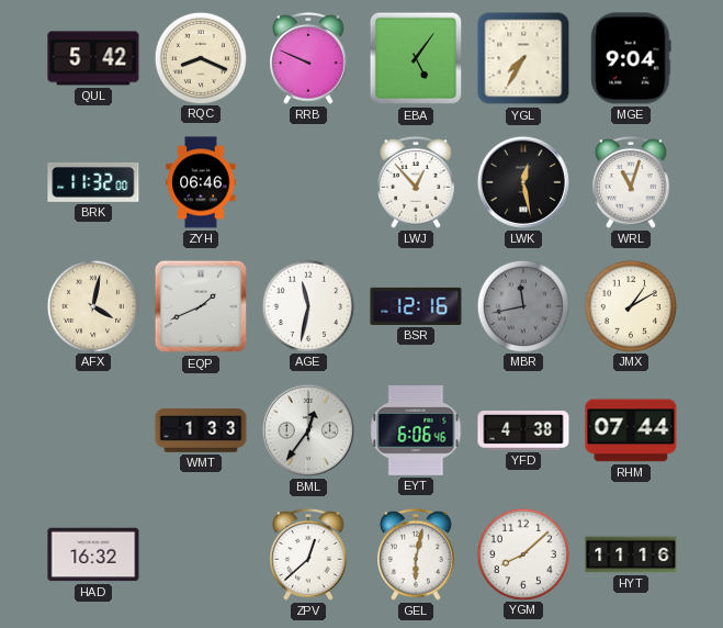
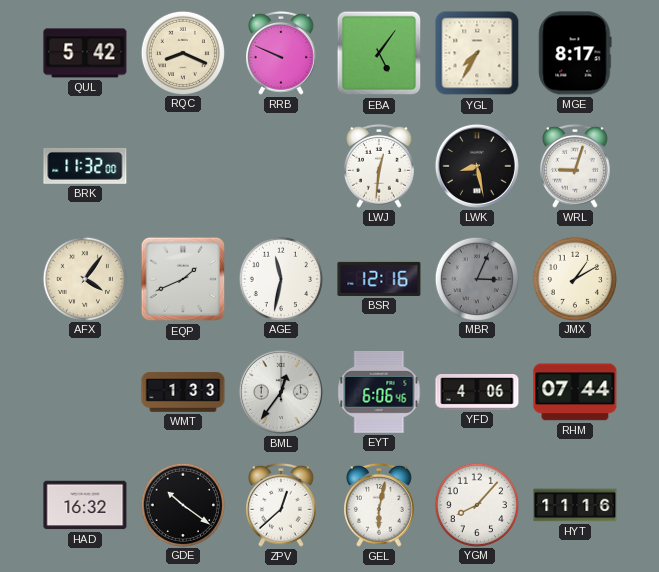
MGE: 9:04 -> 8:17 (575, 53)
ZYH: 06:46 -> none (201, 182)
LWJ: 12:53 -> 12:31 (380, 166)
LWK: 12:28 -> 8:28 (477, 166)
WRL: 11:03 -> 9:03 (576, 166)
AFX: 4:02 -> 4:06 (84, 278)
MBR: 11:43 -> 3:04 (476, 278)
YFD: 4:38 -> 4:06 (477, 393)
GDE: none -> 10:21 (182, 504)
YGM: 8:08 -> 8:07 (476, 504)
